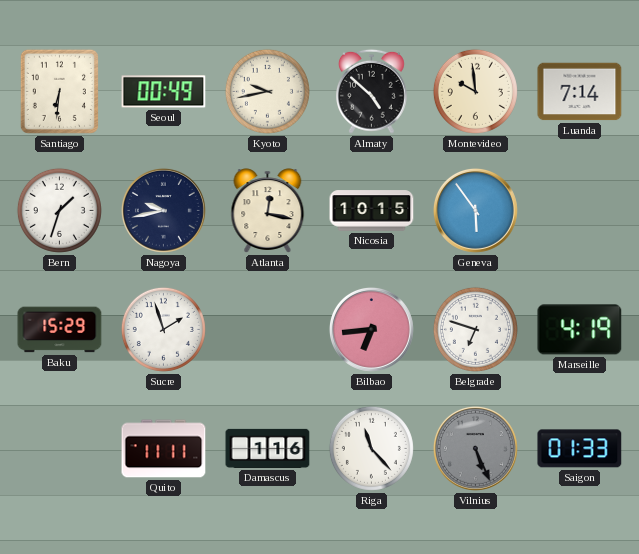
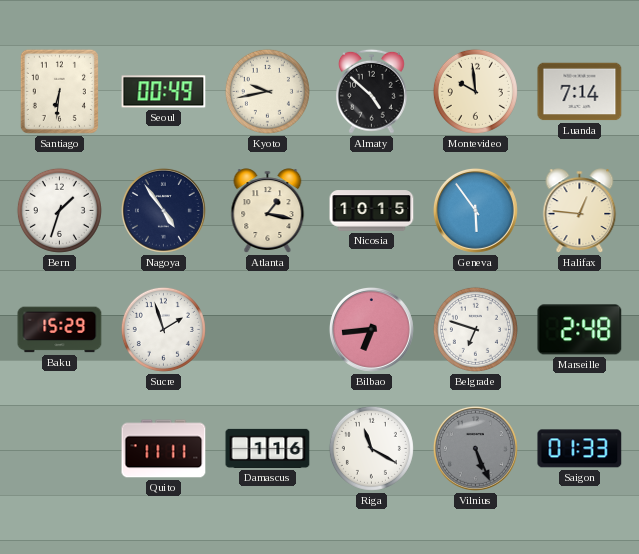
Nagoya: 9:43 -> 4:54 (163, 210)
Atlanta: 12:17 -> 1:17 (268, 211)
Halifax: none -> 12:46 (580, 211)
Marseille: 4:19 -> 2:48 (580, 330)
Riga: 11:23 -> 11:20 (371, 448)
